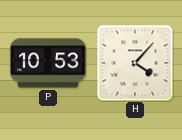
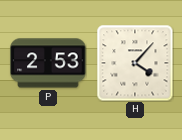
P: 10:53 -> 2:53 (48, 63)
